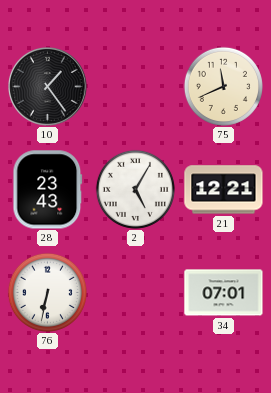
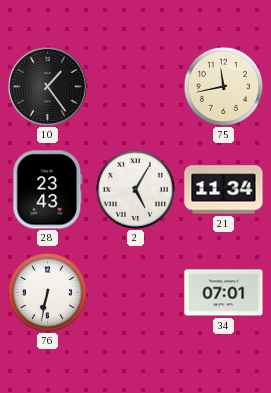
75: 11:41 -> 11:43 (223, 86)
21: 12:21 -> 11:34 (224, 190)
